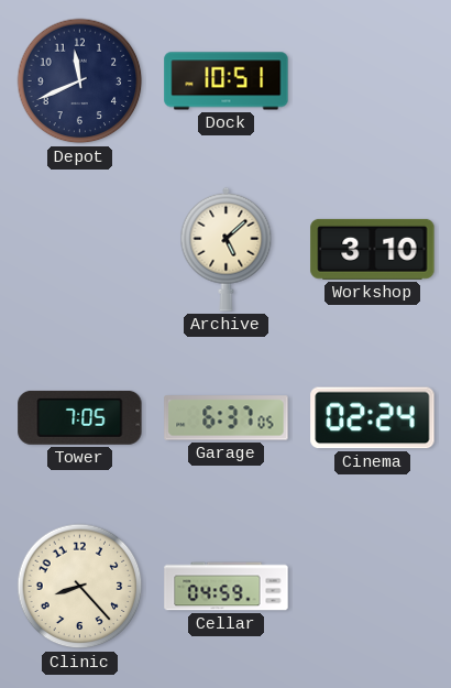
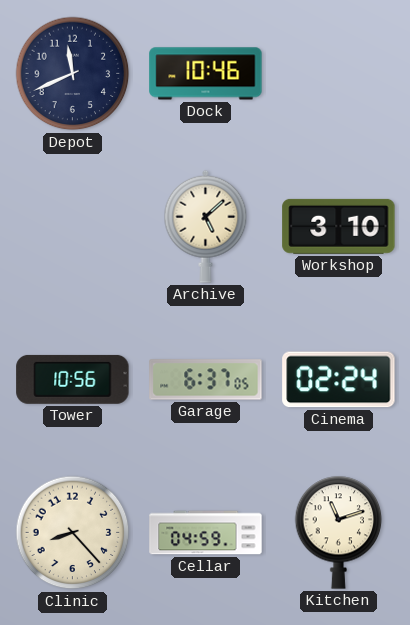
Dock: 10:51 -> 10:46 (206, 74)
Tower: 7:05 -> 10:56 (73, 379)
Kitchen: none -> 11:12 (339, 532)
